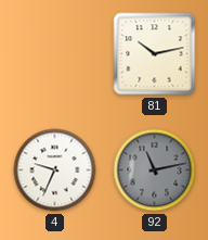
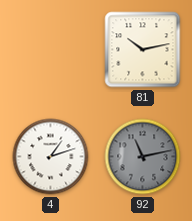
4: 9:34 -> 1:12 (51, 157)
